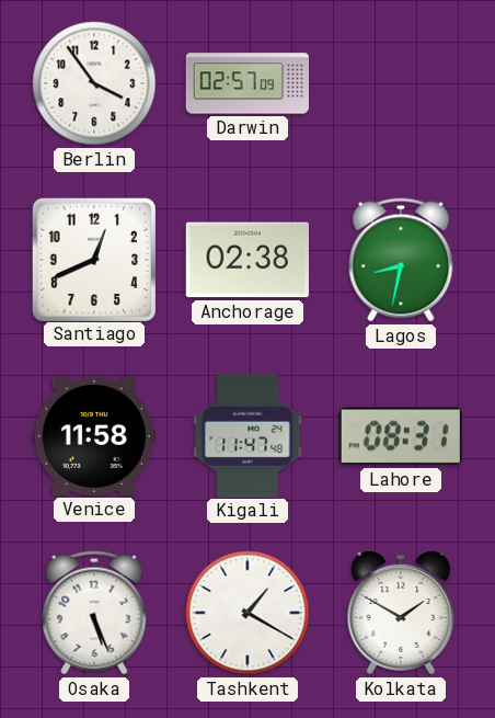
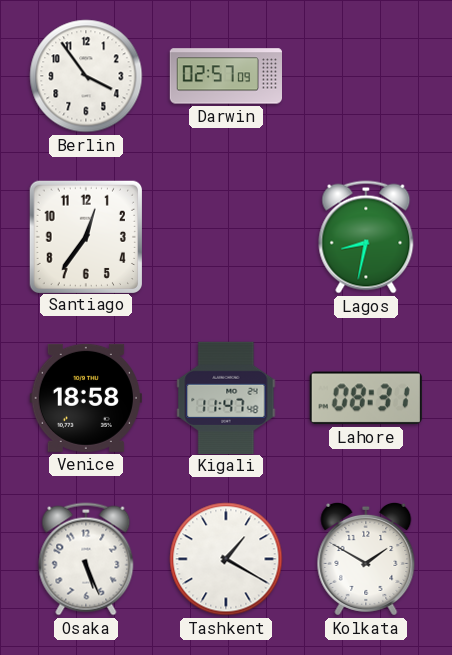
Santiago: 12:41 -> 12:36 (85, 236)
Anchorage: 02:38 -> none (248, 260)
Venice: 11:58 -> 18:58 (86, 398)
